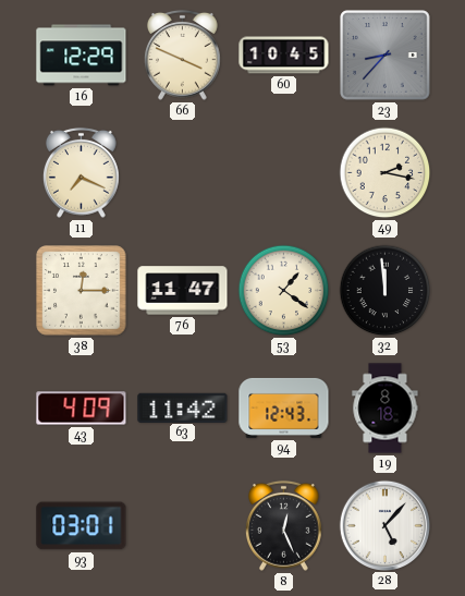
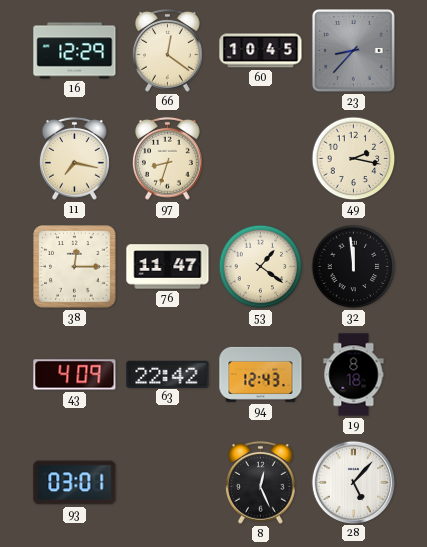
66: 3:49 -> 12:21 (168, 50)
11: 7:19 -> 7:17 (75, 158)
97: none -> 8:33 (168, 158)
63: 11:42 -> 22:42 (168, 374)
